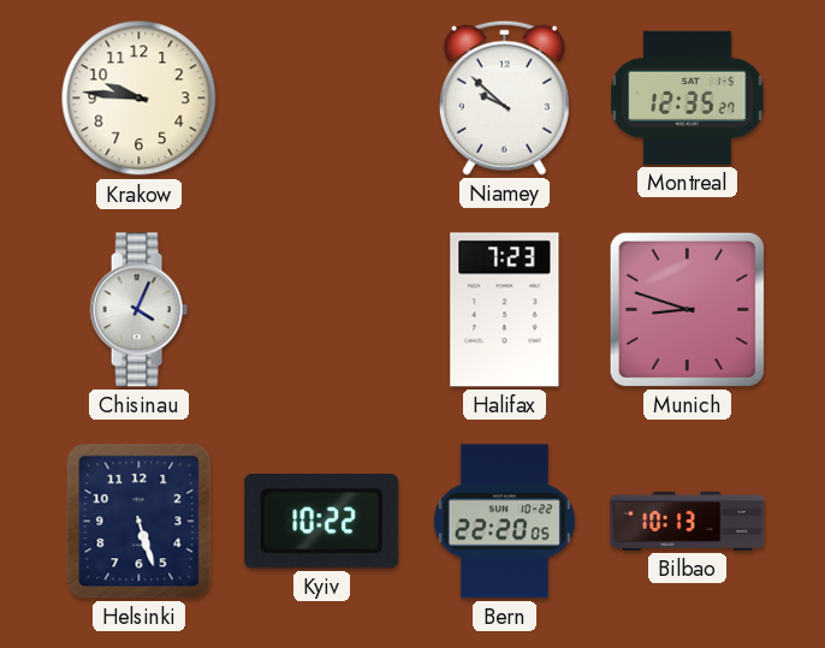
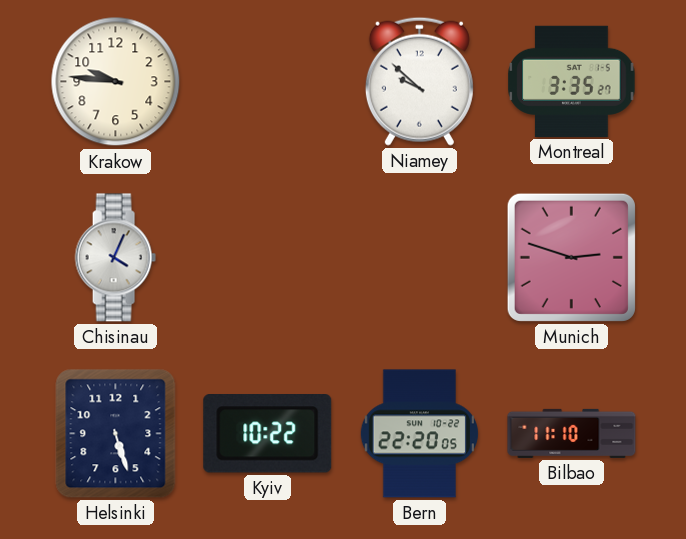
Montreal: 12:35 -> 3:35 (572, 81)
Halifax: 7:23 -> none (505, 310)
Munich: 8:48 -> 2:48 (571, 257)
Bilbao: 10:13 -> 11:10 (572, 433)
